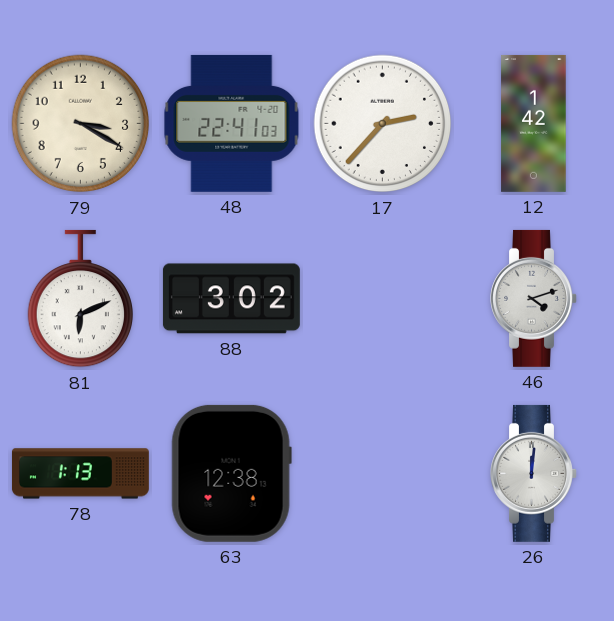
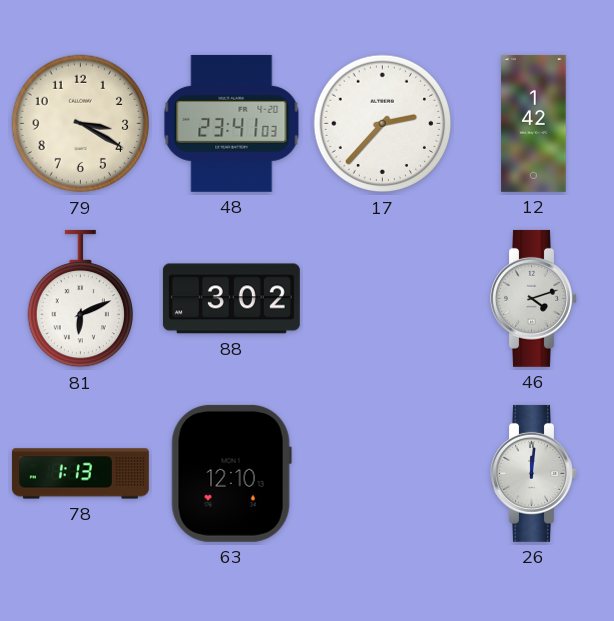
48: 22:41 -> 23:41 (232, 123)
63: 12:38 -> 12:10 (231, 473)
